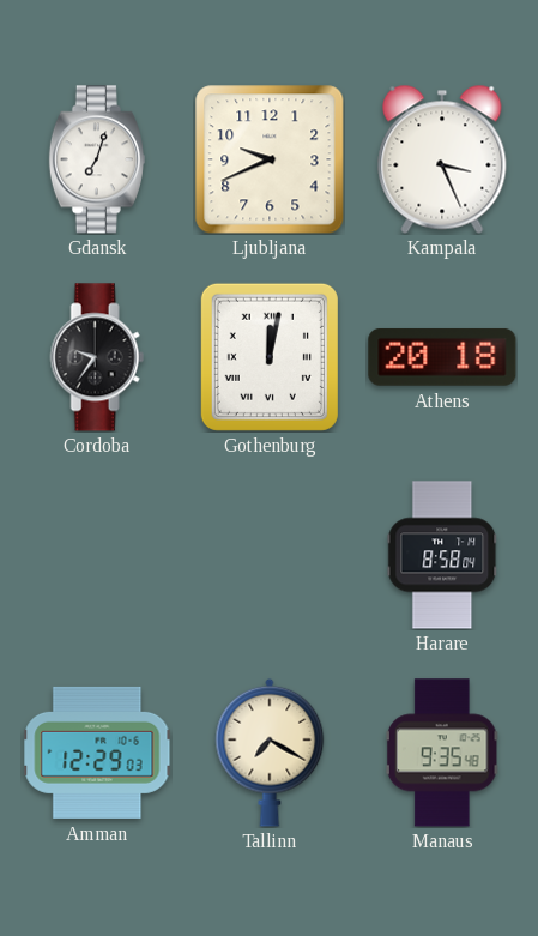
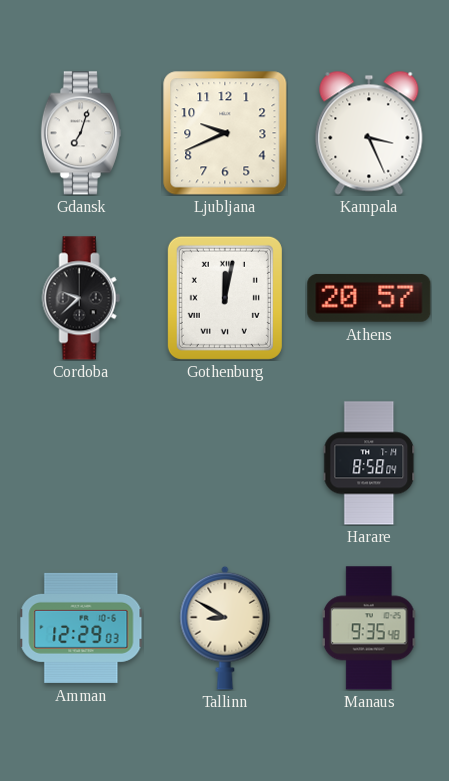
Cordoba: 9:36 -> 9:38 (81, 298)
Athens: 20:18 -> 20:57 (369, 298)
Tallinn: 7:20 -> 8:50 (225, 628)
